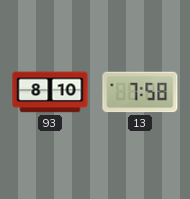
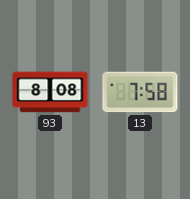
93: 8:10 -> 8:08 (50, 92)
